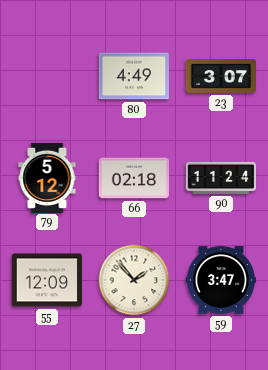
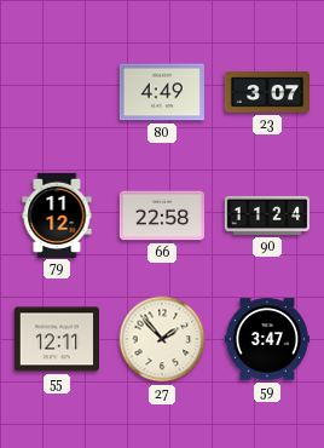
79: 5:12 -> 11:12 (57, 214)
66: 02:18 -> 22:58 (161, 216)
55: 12:09 -> 12:11 (57, 339)
